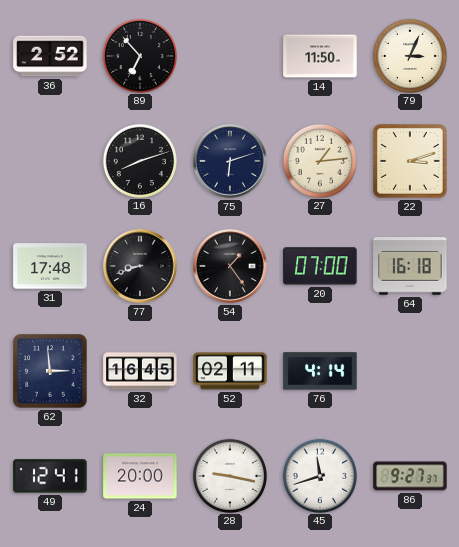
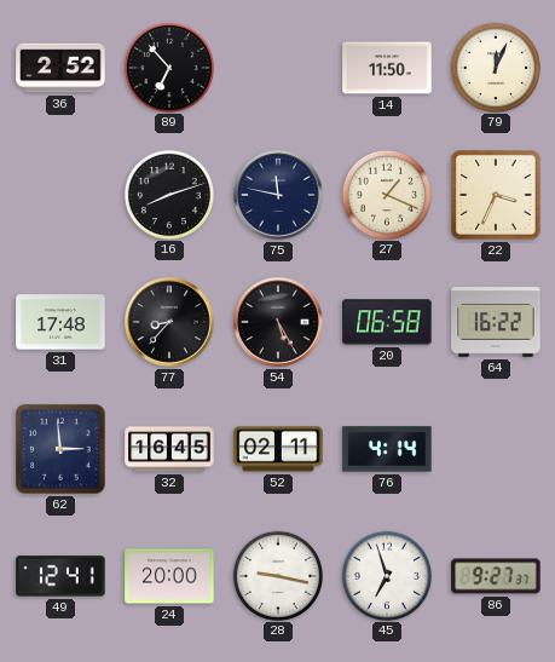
79: 3:04 -> 12:04 (495, 67)
75: 6:12 -> 11:47 (279, 196)
27: 1:14 -> 1:19 (386, 194)
22: 3:12 -> 3:34 (496, 195)
77: 8:42 -> 8:37 (170, 323)
54: 1:24 -> 5:25 (279, 323)
20: 07:00 -> 06:58 (387, 322)
64: 16:18 -> 16:22 (496, 322)
45: 11:42 -> 6:57 (386, 575)
